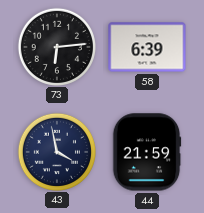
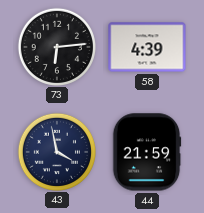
58: 6:39 -> 4:39 (147, 47)
